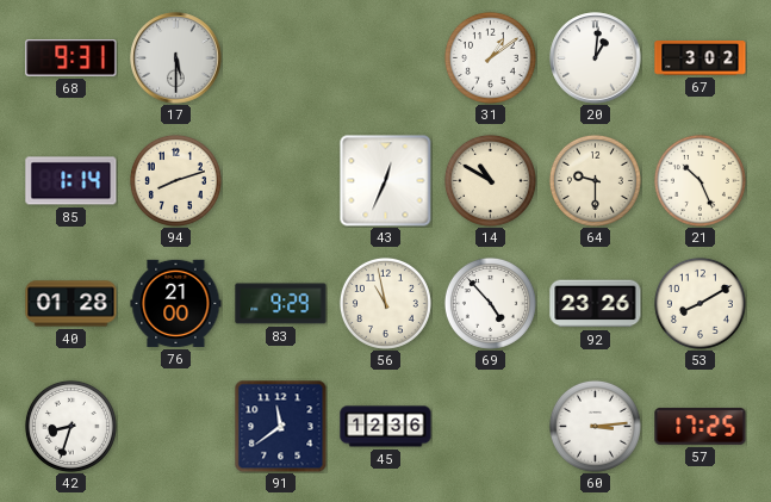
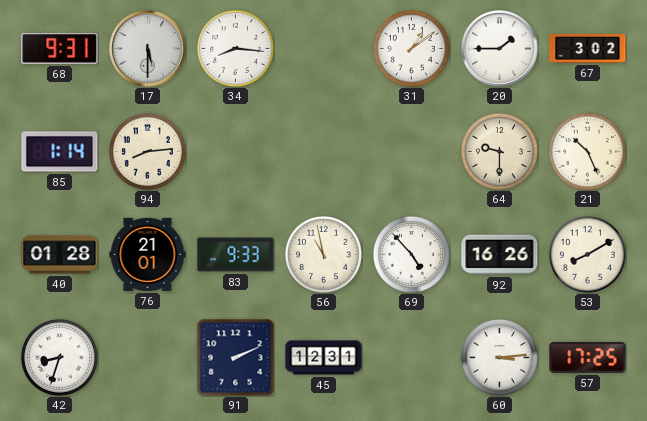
34: none -> 8:16 (235, 48)
20: 1:01 -> 1:45 (500, 49)
94: 8:12 -> 8:14 (147, 151)
43: 12:34 -> none (386, 181)
14: 10:50 -> none (490, 180)
76: 21:00 -> 21:01 (148, 254)
83: 9:29 -> 9:33 (236, 255)
92: 23:26 -> 16:26 (500, 255)
91: 11:39 -> 2:11 (235, 357)
45: 12:36 -> 12:31 (324, 358)
